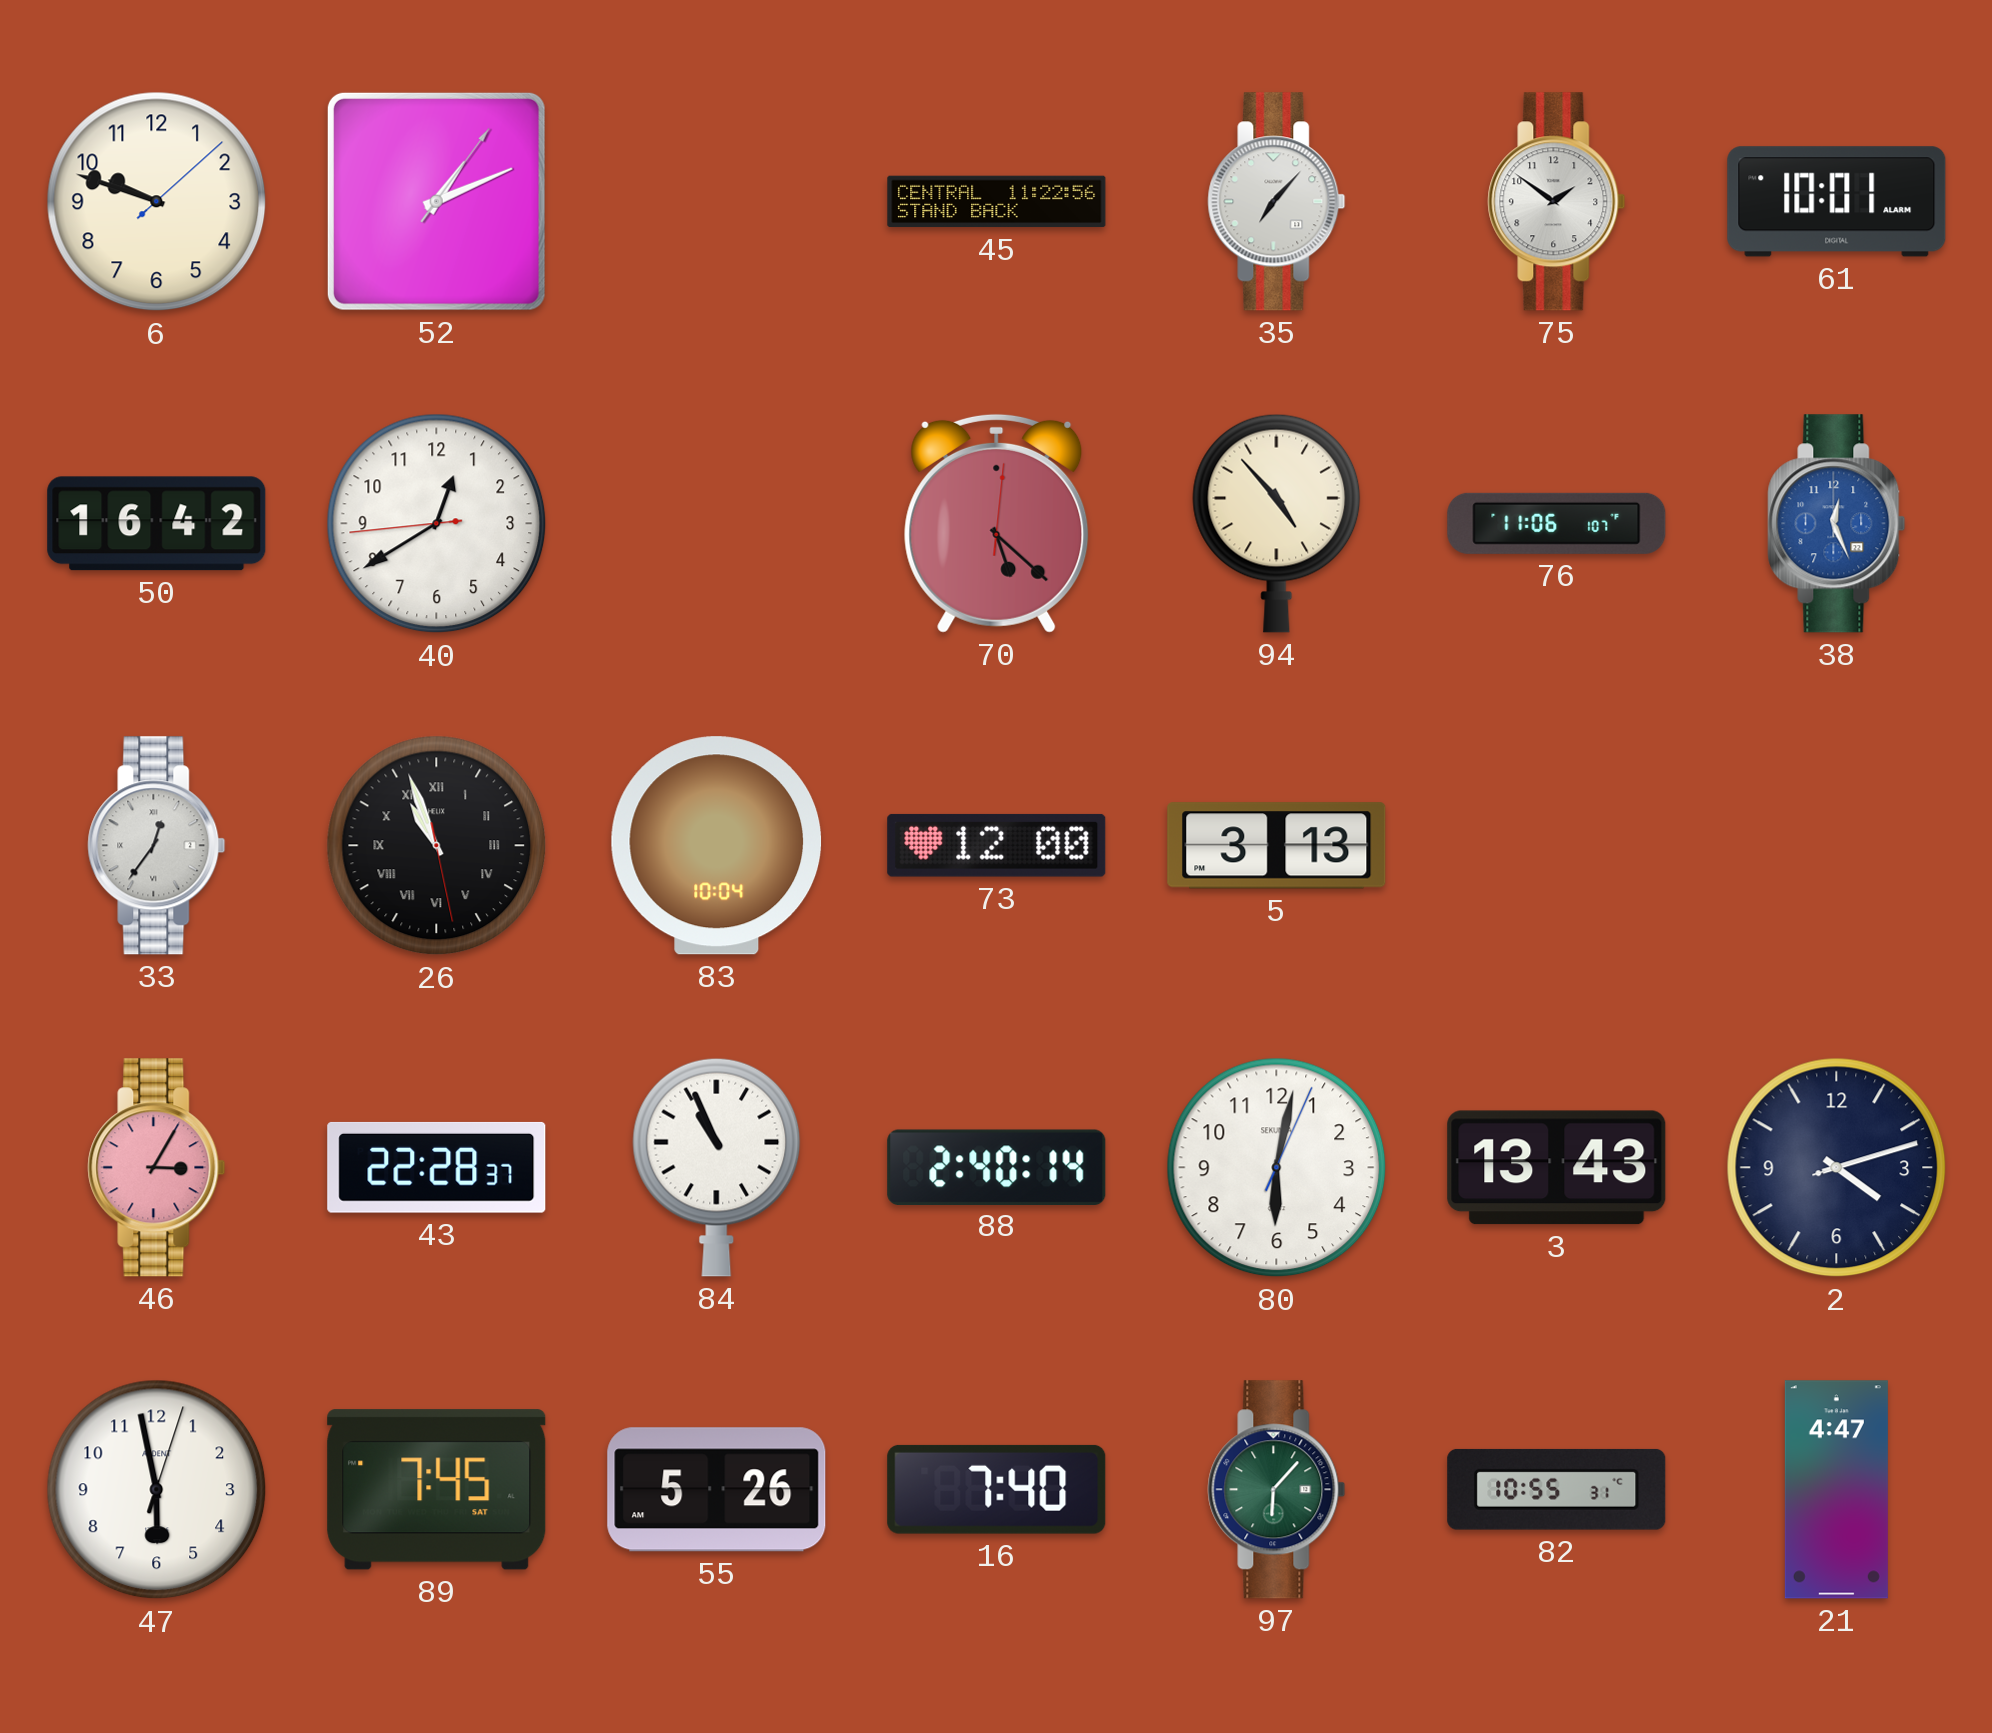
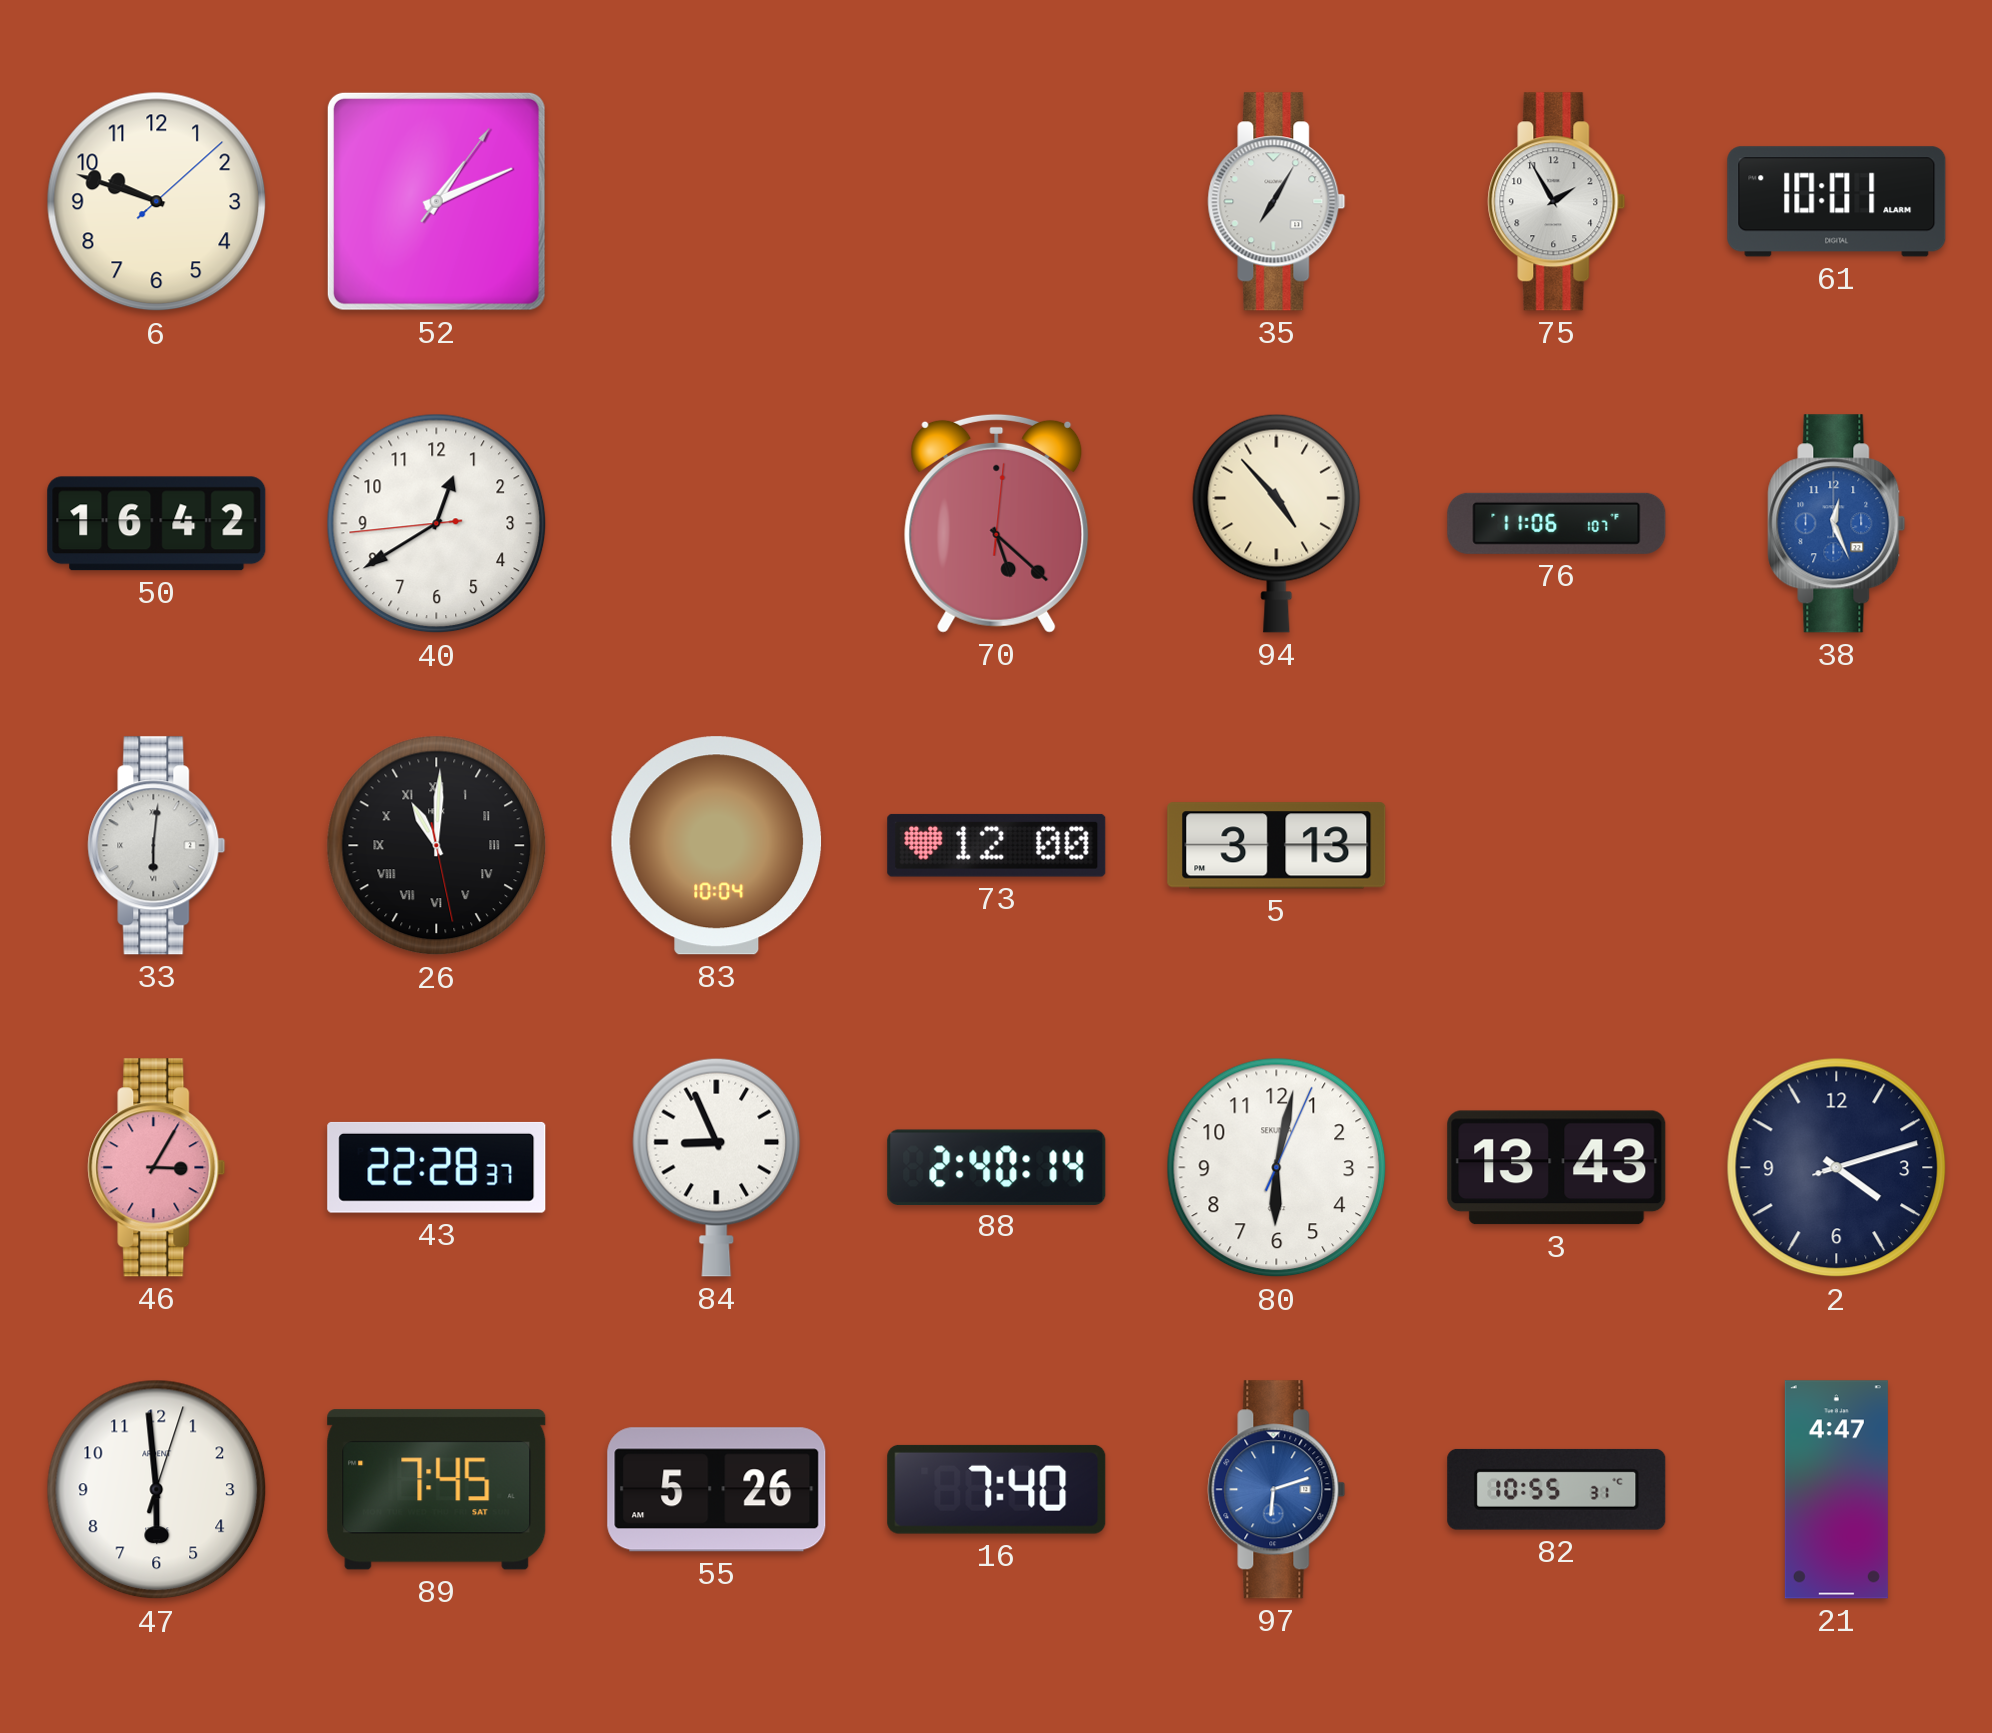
45: 11:22 -> none (997, 202)
35: 7:07 -> 7:05 (1277, 202)
75: 1:51 -> 1:55 (1557, 202)
33: 12:36 -> 6:01 (157, 846)
26: 10:56 -> 11:00 (437, 846)
84: 10:56 -> 8:56 (717, 1167)
47: 5:58 -> 5:59 (157, 1490)
97: 6:07 -> 6:12 (1277, 1490)
97 dial: green -> blue (1277, 1490)
